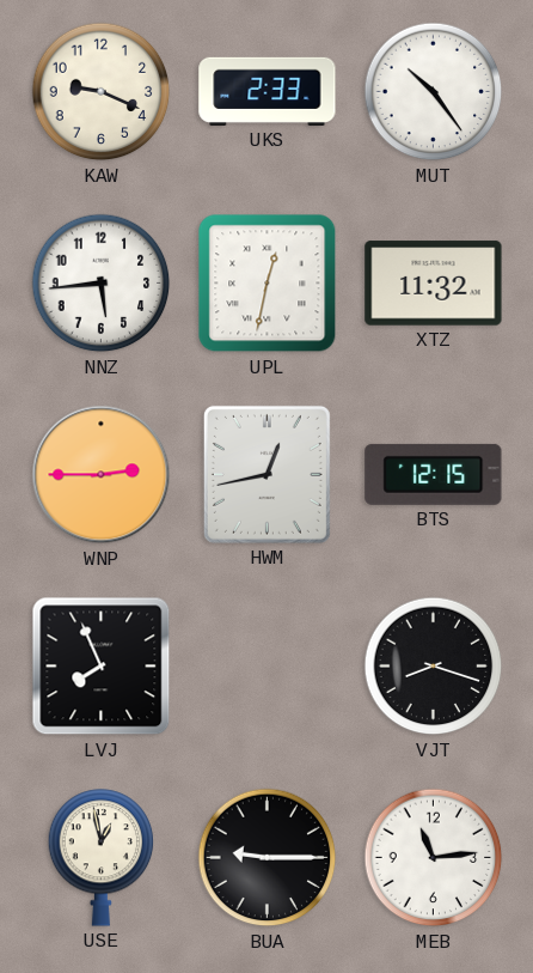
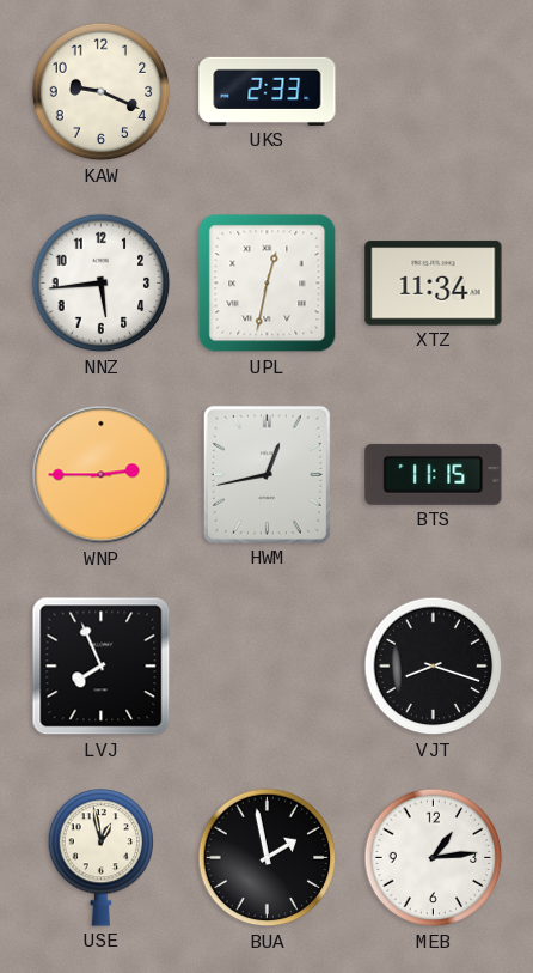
MUT: 10:24 -> none (434, 92)
XTZ: 11:32 -> 11:34 (434, 284)
BTS: 12:15 -> 11:15 (434, 474)
BUA: 9:15 -> 1:58 (268, 858)
MEB: 11:14 -> 1:14 (434, 858)
